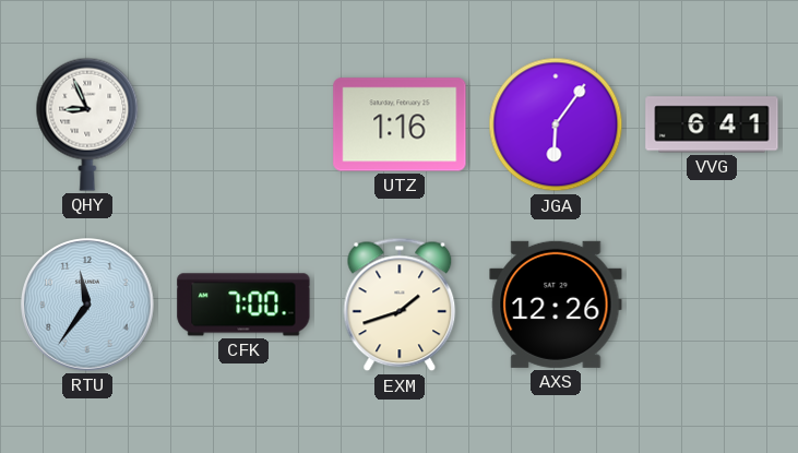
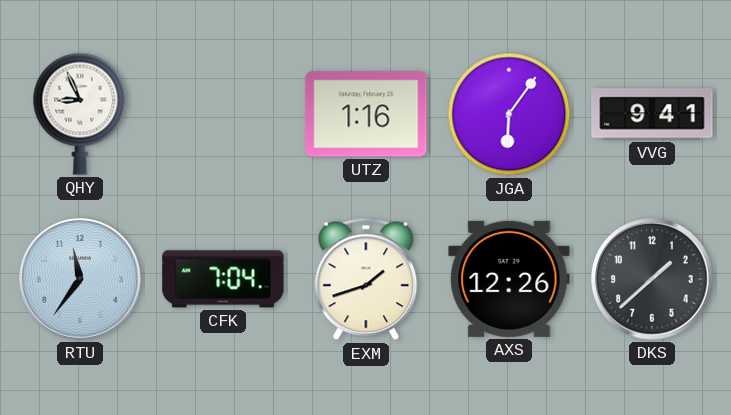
VVG: 6:41 -> 9:41 (652, 114)
CFK: 7:00 -> 7:04 (223, 279)
DKS: none -> 1:38 (652, 279)
